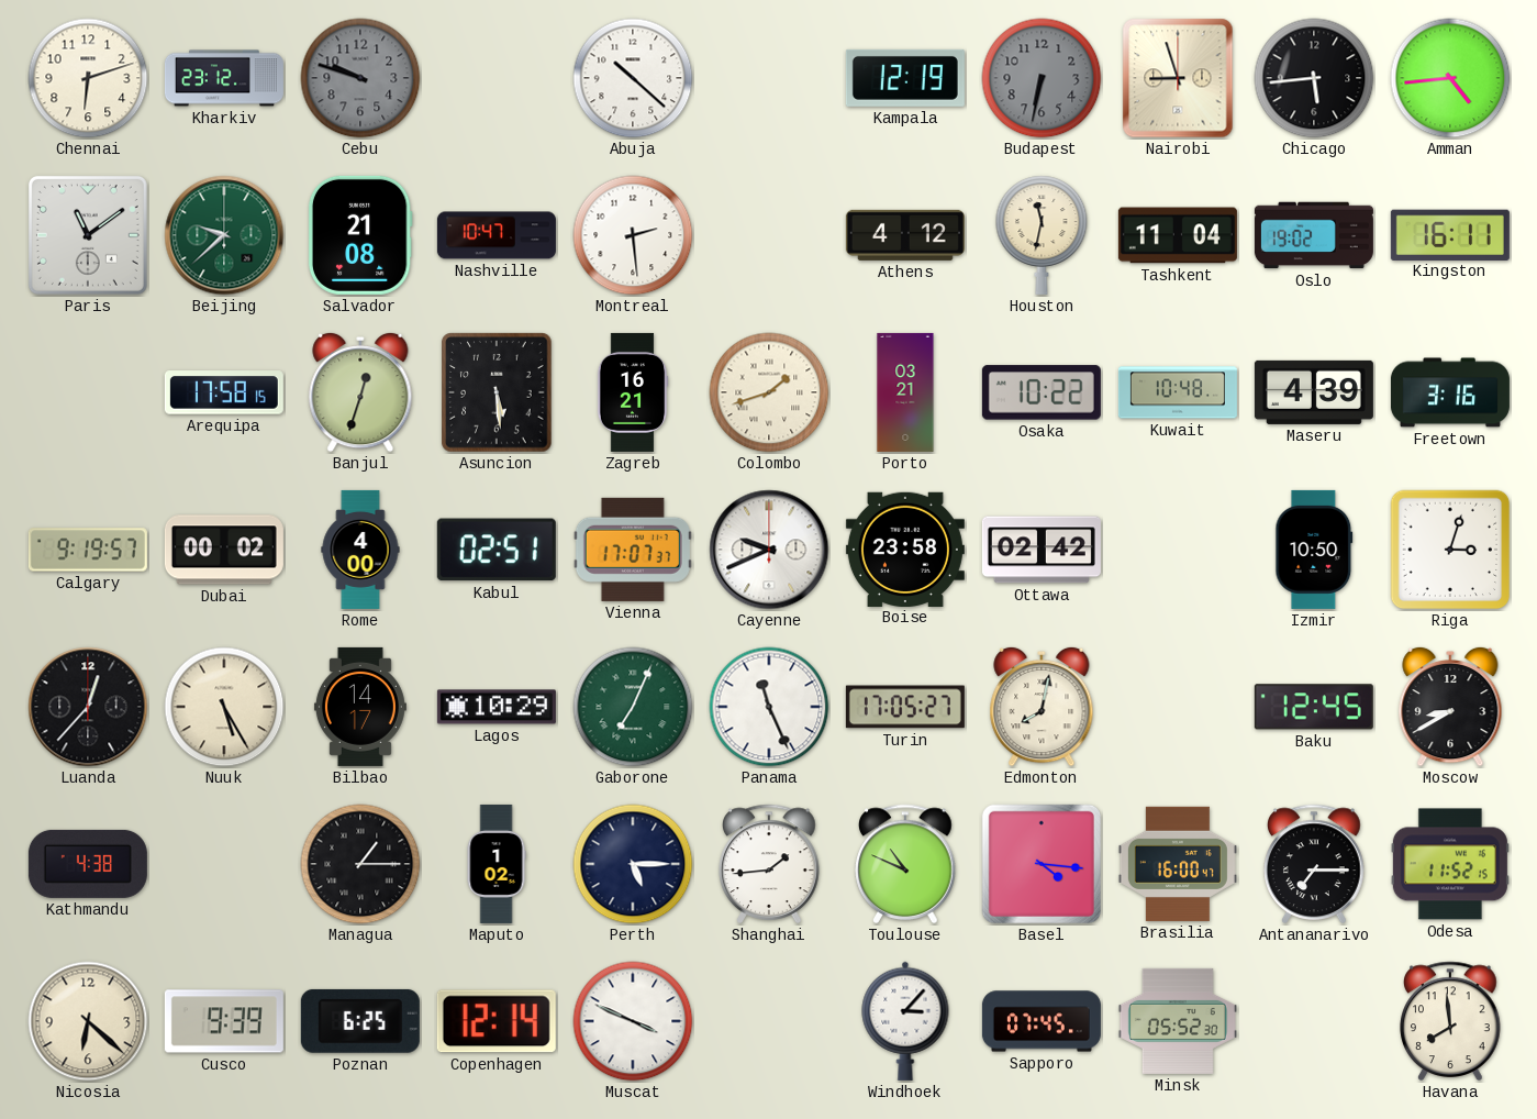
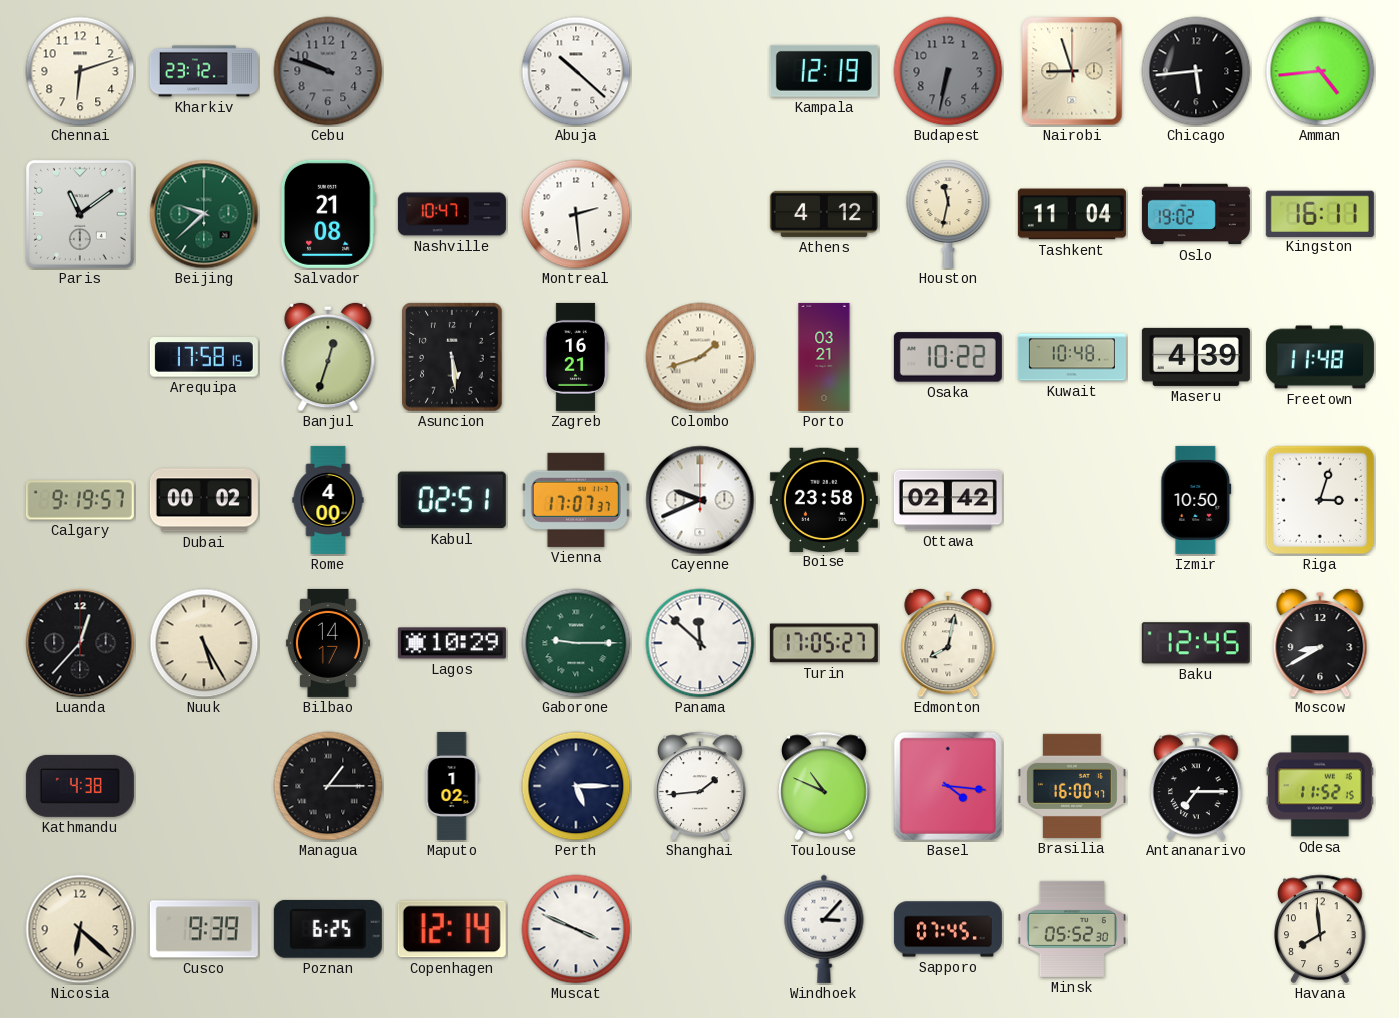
Freetown: 3:16 -> 11:48 (1320, 357)
Gaborone: 7:04 -> 9:15 (576, 643)
Panama: 11:26 -> 11:52 (700, 643)
